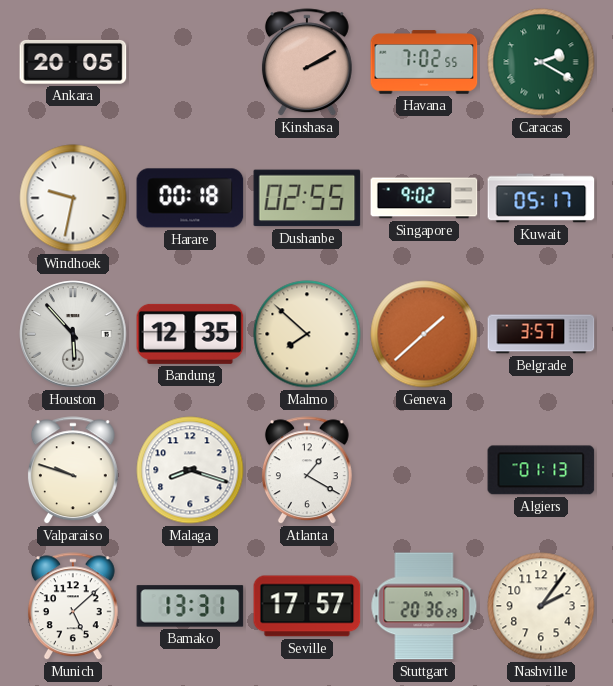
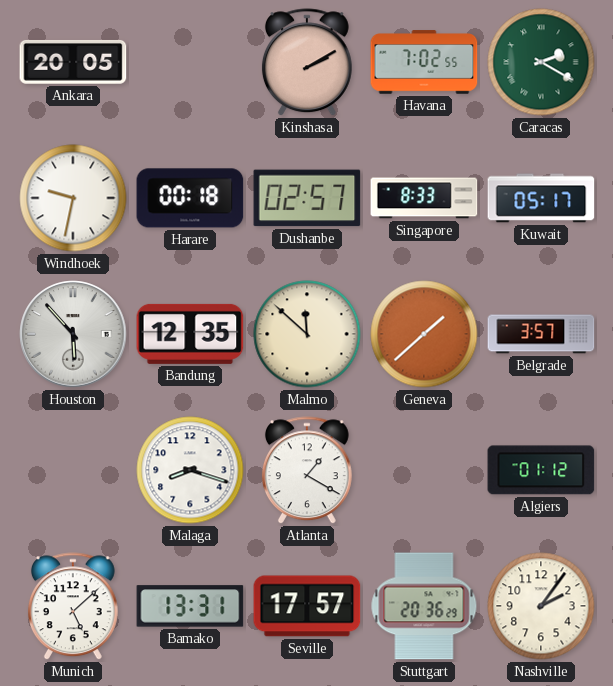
Dushanbe: 02:55 -> 02:57 (307, 198)
Singapore: 9:02 -> 8:33 (424, 198)
Malmo: 7:52 -> 11:52 (307, 334)
Valparaiso: 9:48 -> none (73, 471)
Algiers: 01:13 -> 01:12 (541, 470)
